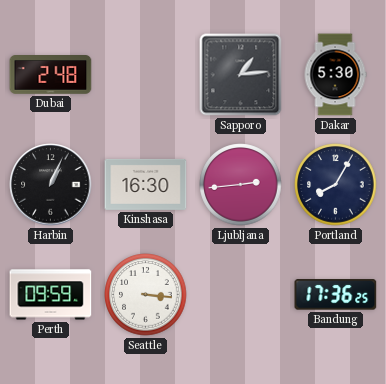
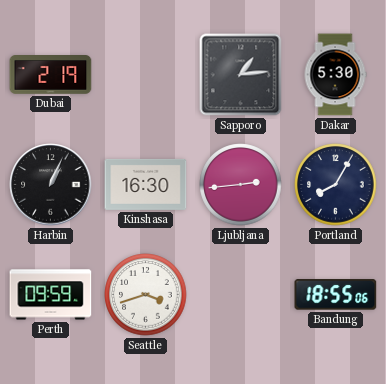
Dubai: 2:48 -> 2:19 (51, 75)
Seattle: 3:16 -> 3:42 (146, 295)
Bandung: 17:36 -> 18:55 (336, 295)
